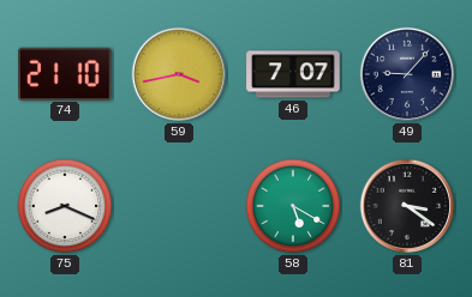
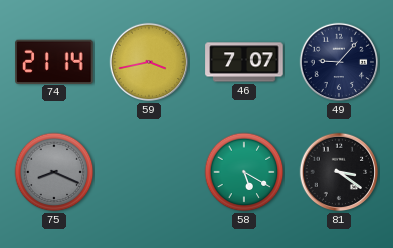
74: 21:10 -> 21:14 (54, 61)
75 dial: white -> grey (54, 172)
